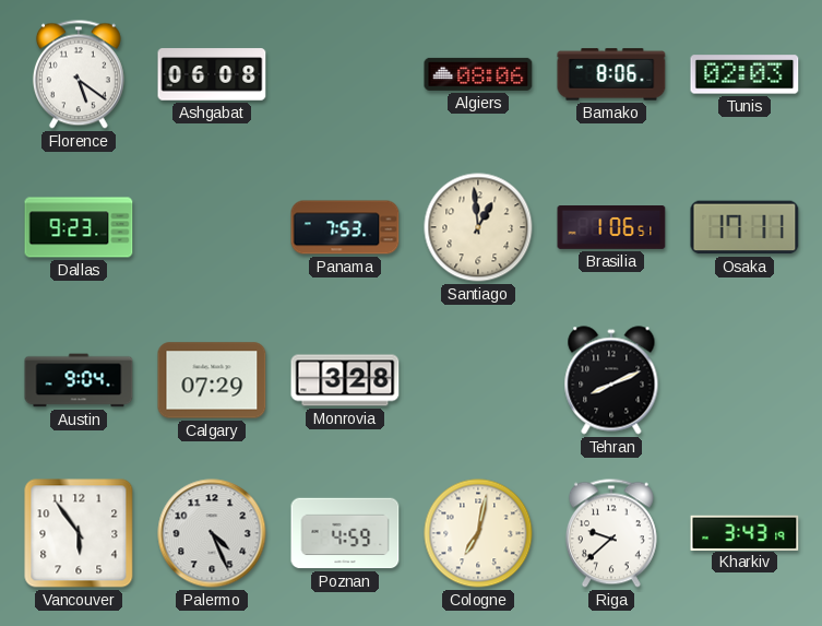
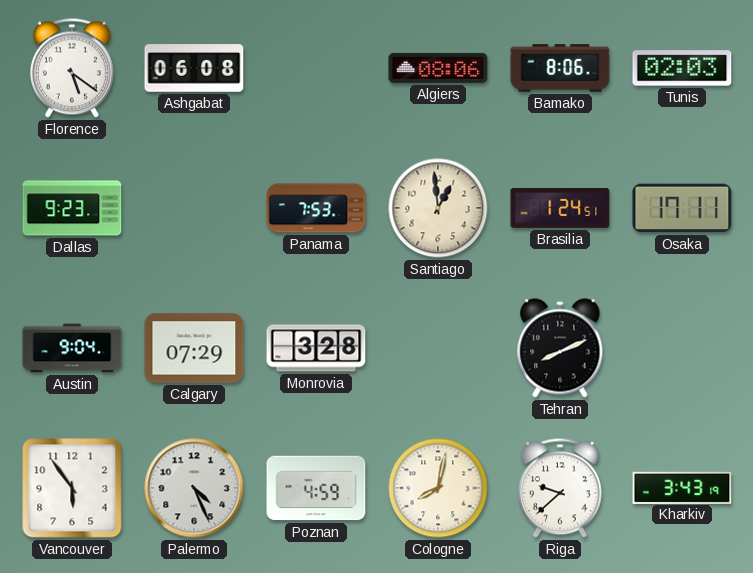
Brasilia: 1:06 -> 1:24 (560, 209)
Cologne: 7:02 -> 8:02 (438, 488)
